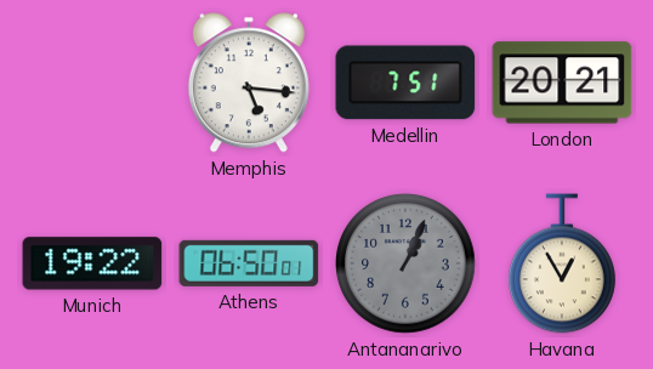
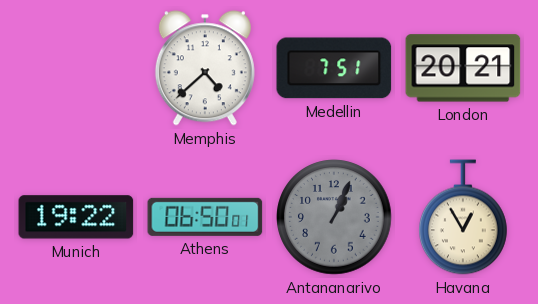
Memphis: 5:16 -> 4:38 (205, 68)
